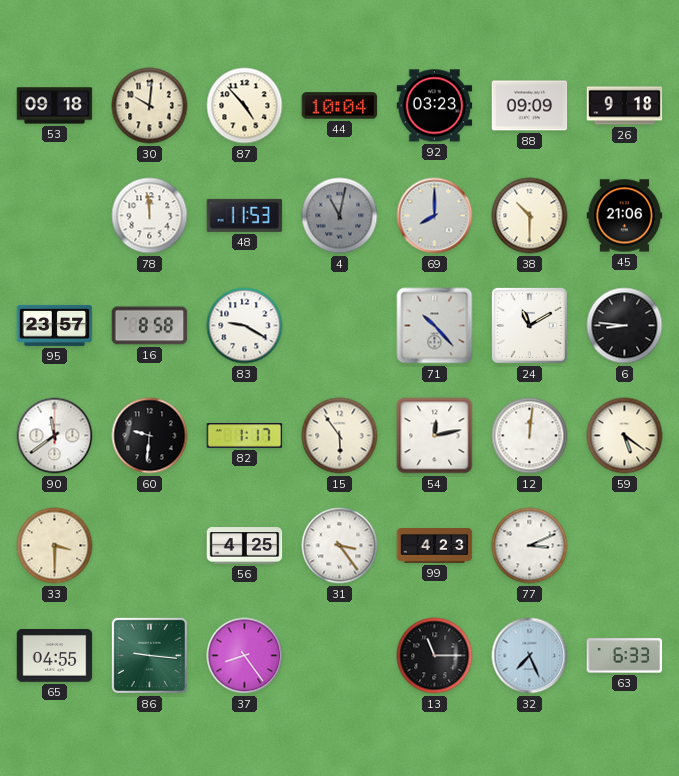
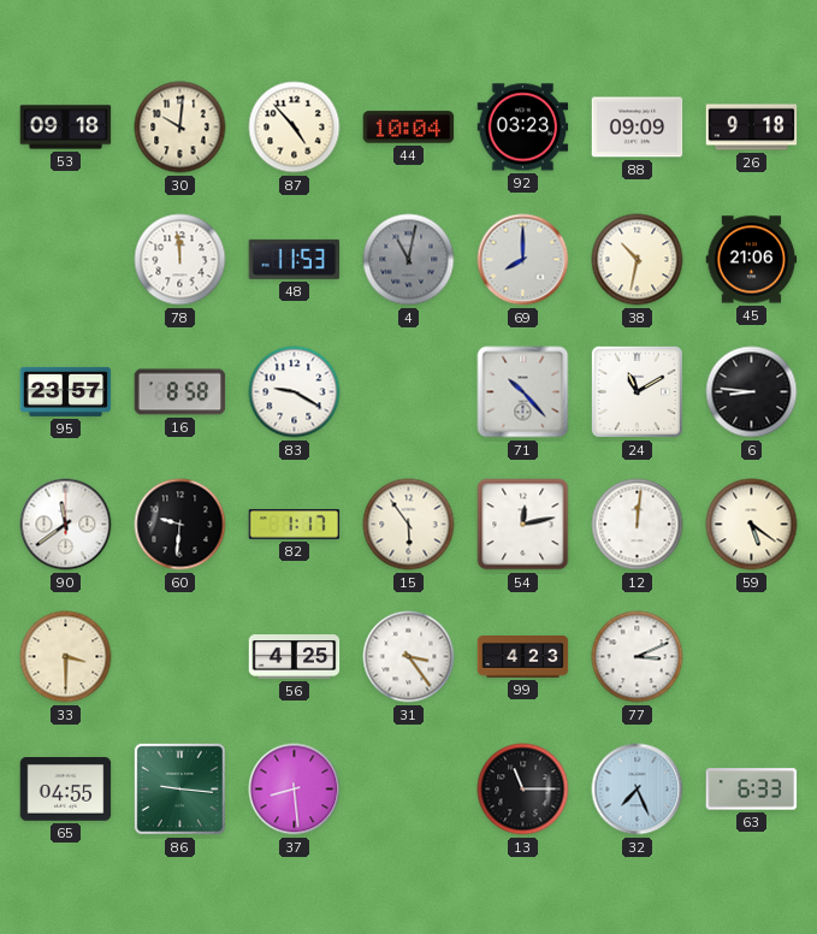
38: 10:30 -> 10:32 (638, 260)
37: 8:24 -> 8:29 (295, 790)
